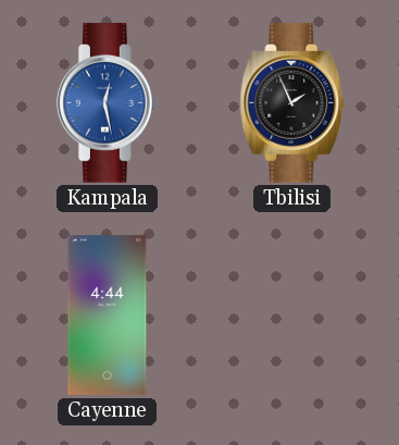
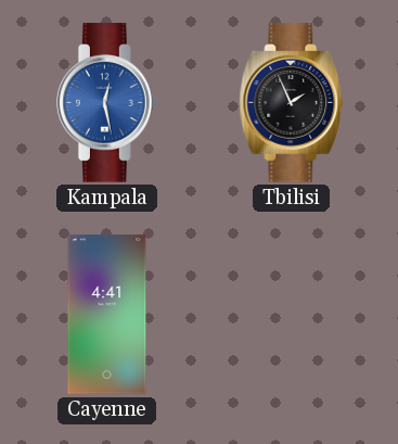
Cayenne: 4:44 -> 4:41 (107, 315)
